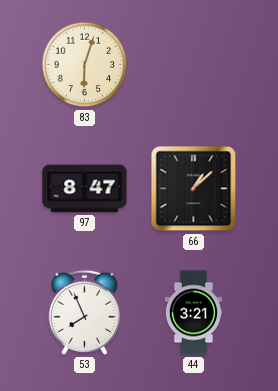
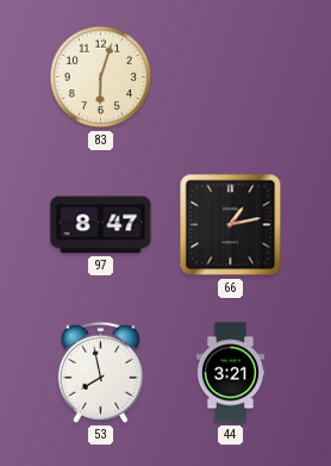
66: 1:08 -> 1:13 (231, 225)
53: 7:56 -> 7:58 (100, 372)
